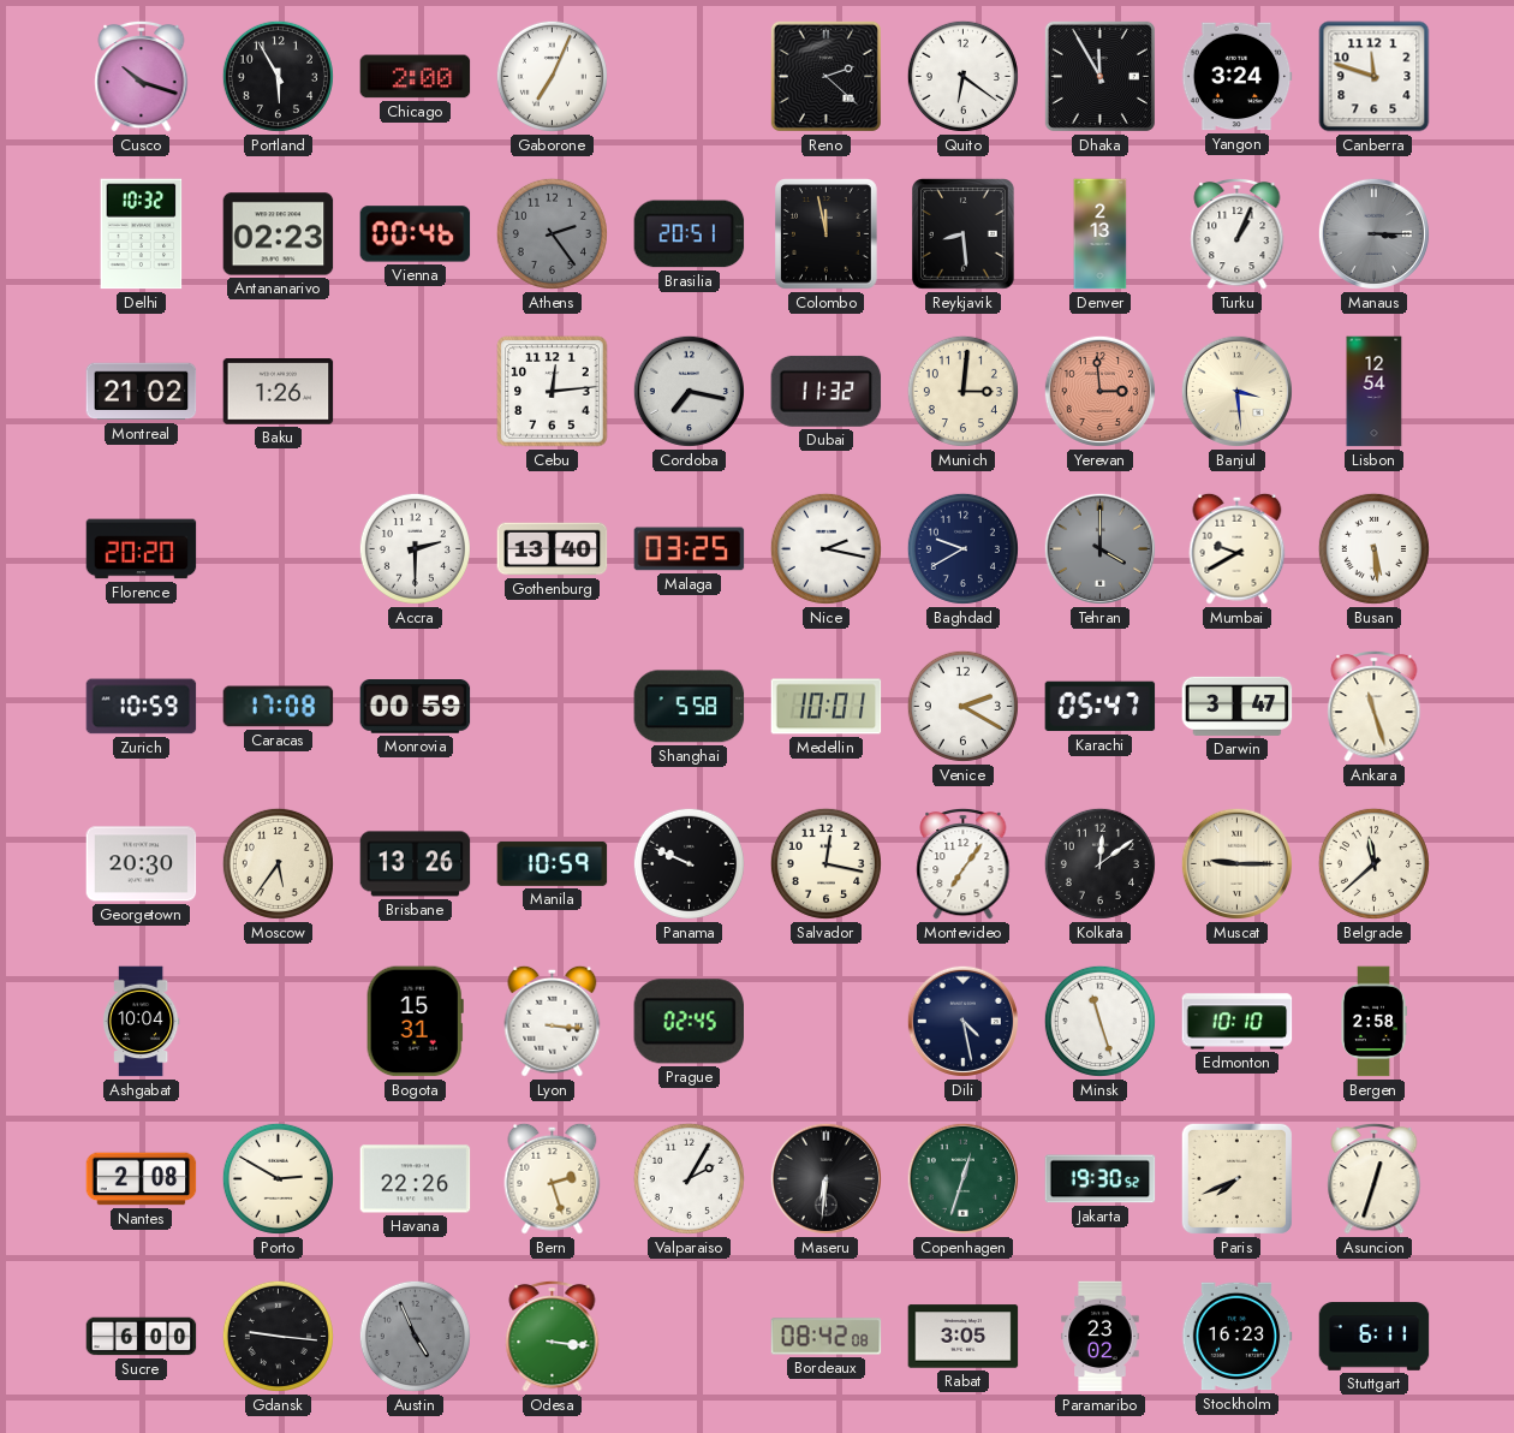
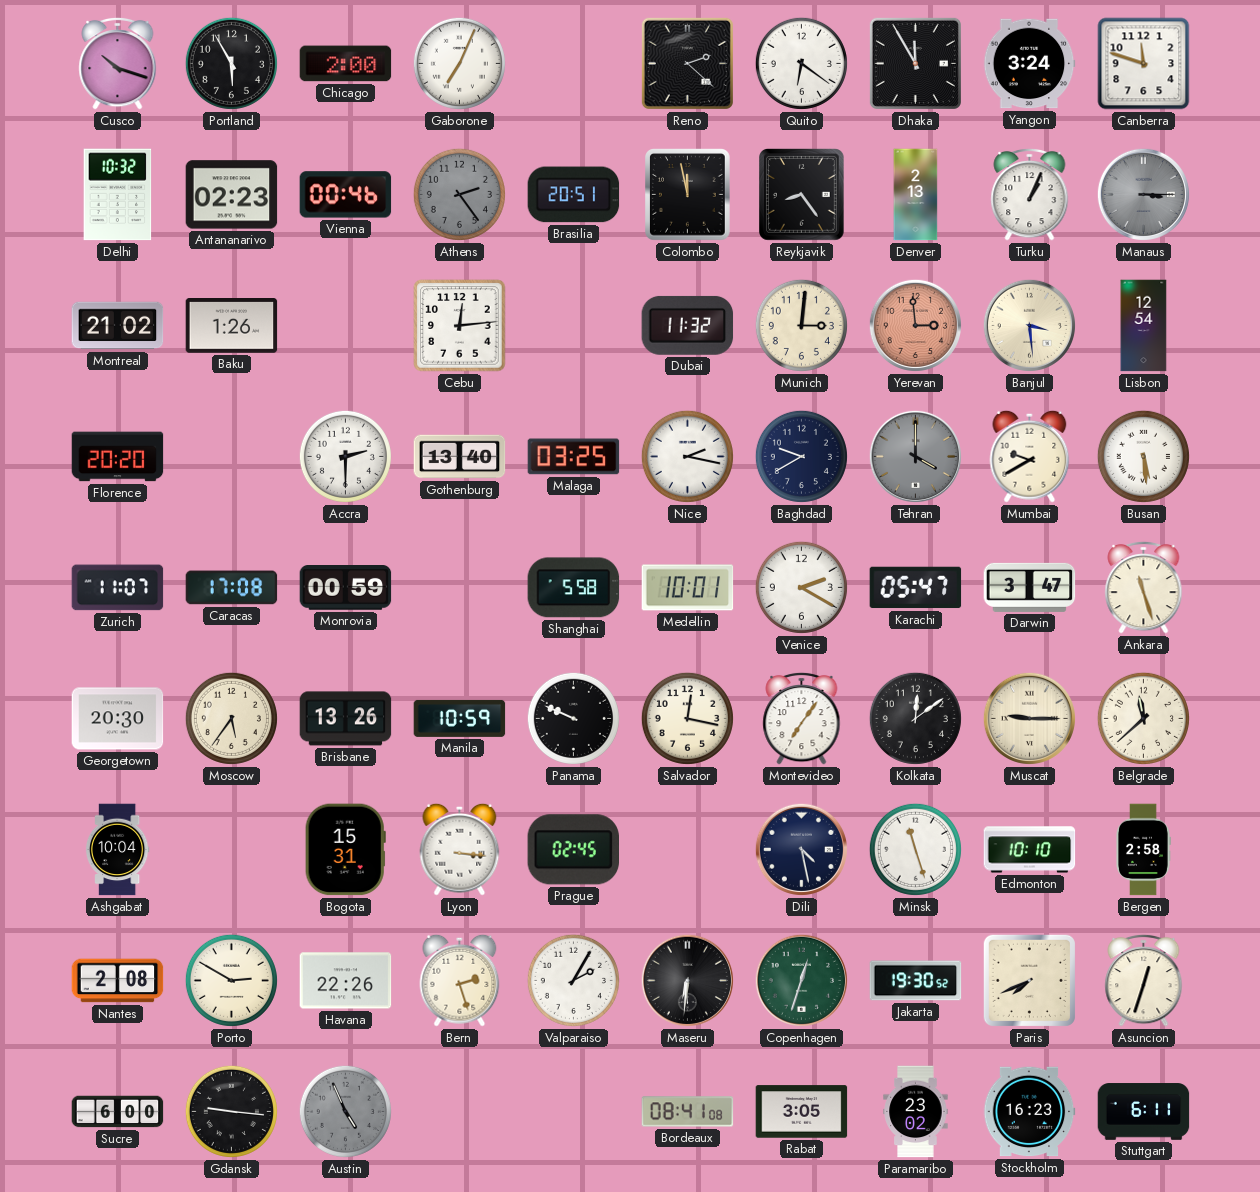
Reykjavik: 8:29 -> 8:24 (802, 195)
Cordoba: 7:17 -> none (689, 391)
Zurich: 10:59 -> 11:07 (118, 588)
Odesa: 3:16 -> none (553, 1336)
Bordeaux: 08:42 -> 08:41 (688, 1112)
